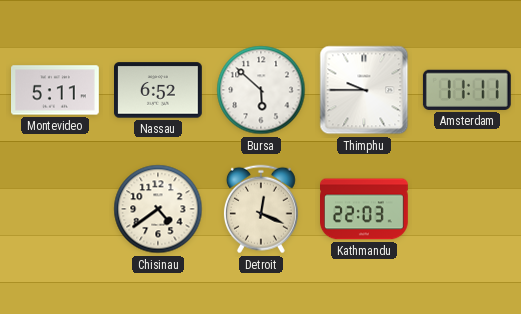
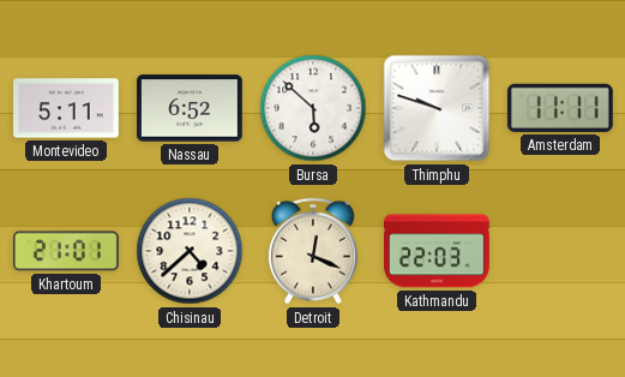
Thimphu: 9:45 -> 9:48 (437, 108)
Khartoum: none -> 21:01 (67, 251)
Chisinau: 4:39 -> 4:38 (190, 251)
